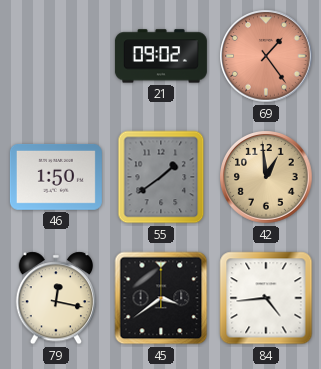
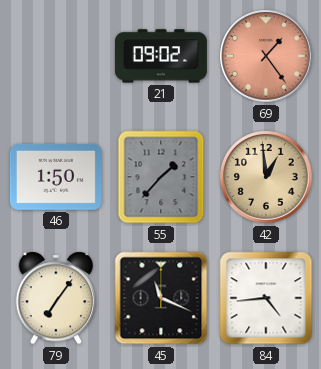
55: 1:39 -> 1:37 (161, 177)
79: 12:17 -> 7:06 (56, 298)
45: 3:39 -> 11:19 (161, 298)
